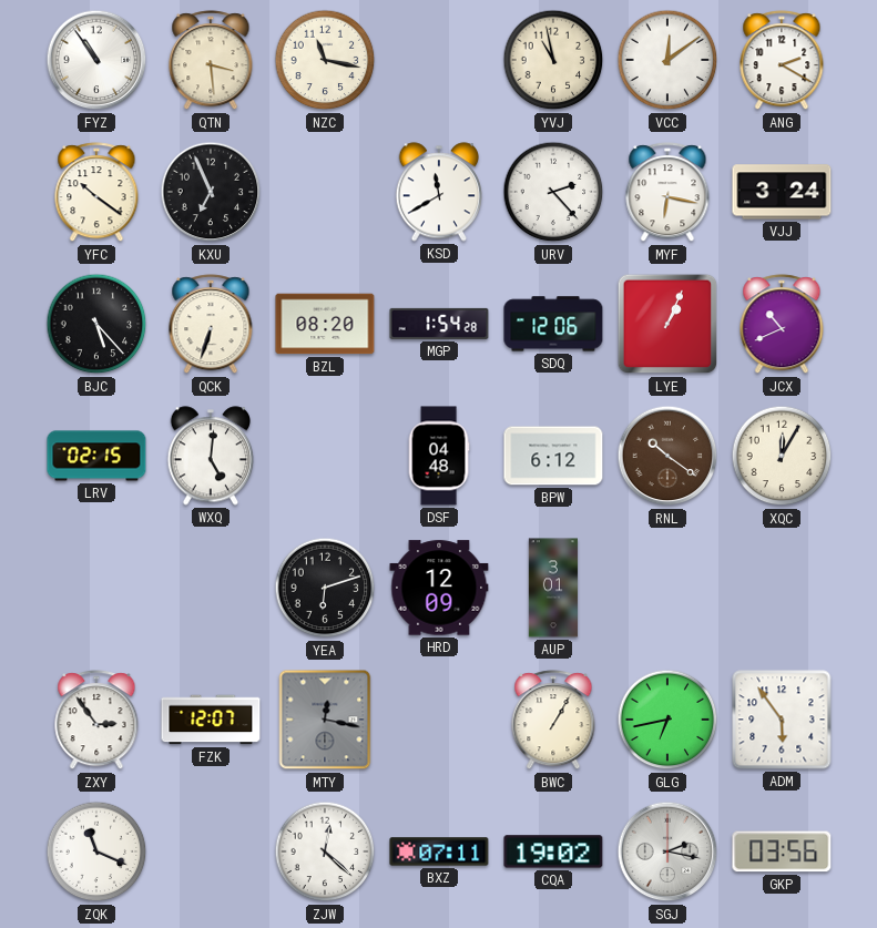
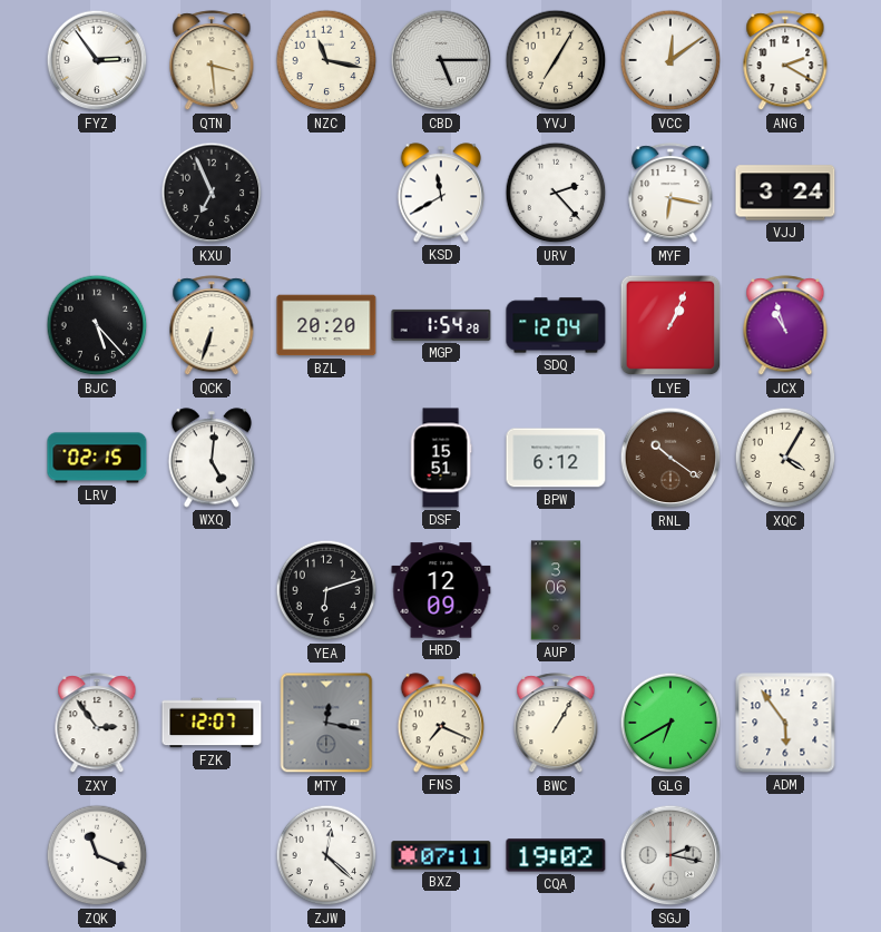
FYZ: 10:54 -> 2:54 (97, 60)
CBD: none -> 5:15 (441, 60)
YVJ: 10:58 -> 7:05 (556, 60)
YFC: 10:21 -> none (96, 193)
BZL: 08:20 -> 20:20 (326, 325)
SDQ: 12:06 -> 12:04 (556, 325)
JCX: 10:41 -> 10:57 (785, 326)
DSF: 04:48 -> 15:51 (441, 458)
XQC: 12:05 -> 4:05 (785, 458)
AUP: 3:01 -> 3:06 (556, 590)
FNS: none -> 7:19 (441, 723)
GLG: 6:43 -> 6:40 (670, 723)
GKP: 03:56 -> none (782, 851)
